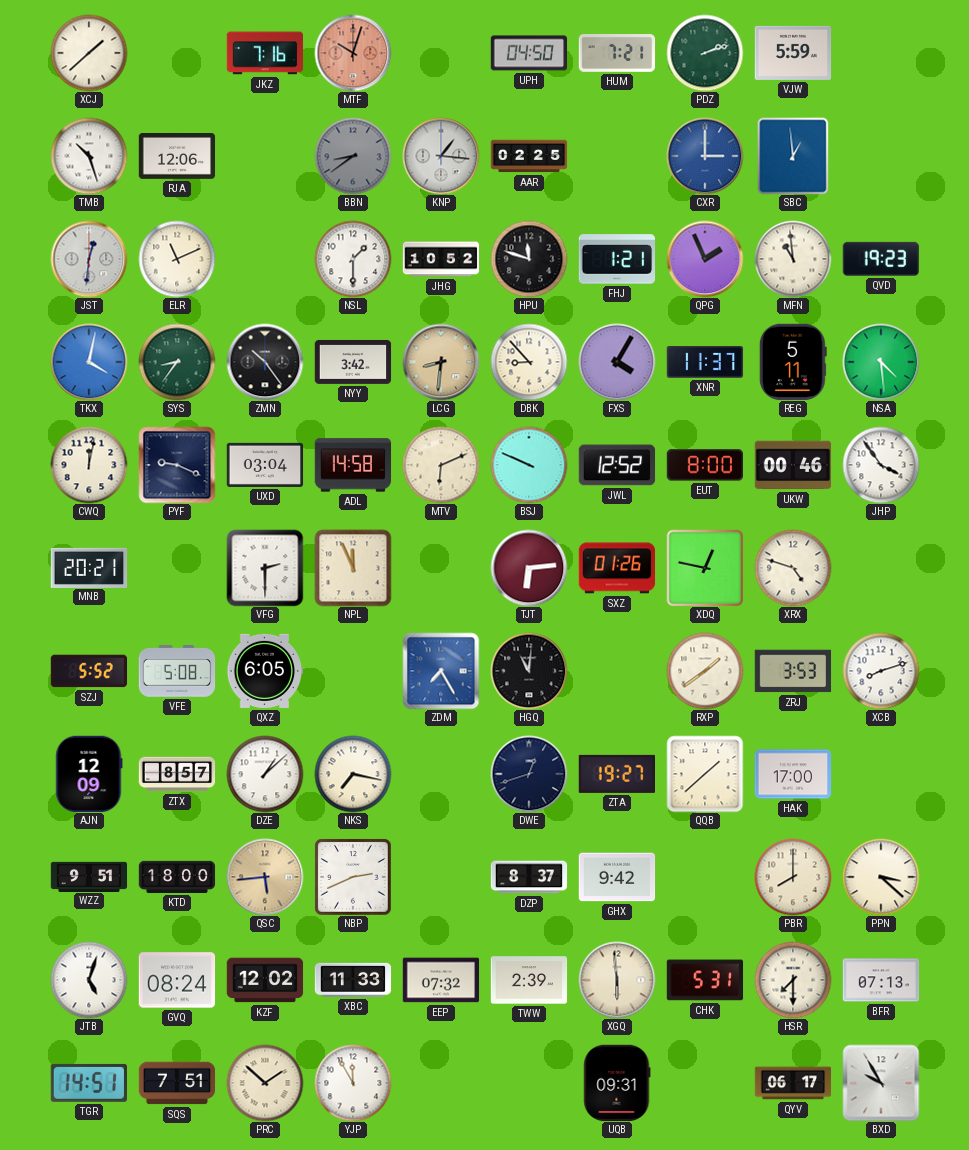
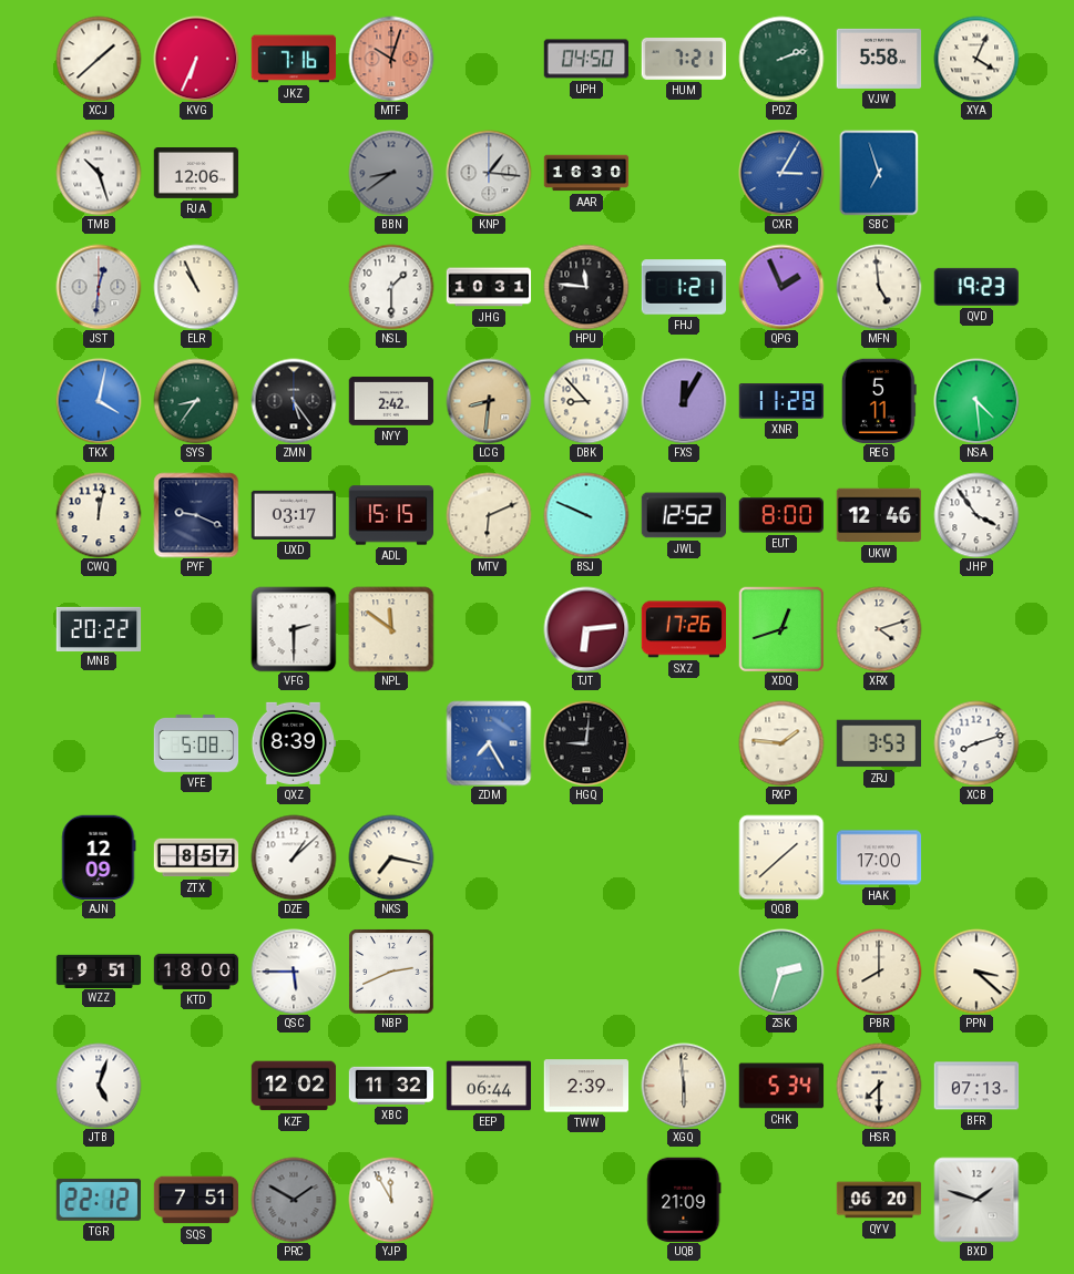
KVG: none -> 6:34 (196, 59)
VJW: 5:59 -> 5:58 (879, 59)
XYA: none -> 4:04 (976, 59)
AAR: 02:25 -> 16:30 (586, 173)
CXR: 3:00 -> 3:05 (781, 173)
SBC: 12:59 -> 6:57 (879, 173)
ELR: 11:11 -> 10:56 (196, 287)
JHG: 10:52 -> 10:31 (489, 287)
HPU: 11:48 -> 11:46 (586, 287)
MFN: 10:59 -> 4:59 (879, 287)
ZMN: 10:24 -> 5:24 (294, 401)
NYY: 3:42 -> 2:42 (391, 401)
FXS: 4:05 -> 12:05 (684, 401)
XNR: 11:37 -> 11:28 (781, 402)
UXD: 03:04 -> 03:17 (294, 515)
ADL: 14:58 -> 15:15 (391, 515)
UKW: 00:46 -> 12:46 (879, 515)
MNB: 20:21 -> 20:22 (99, 628)
NPL: 11:56 -> 11:51 (391, 629)
SXZ: 01:26 -> 17:26 (684, 629)
XDQ: 12:47 -> 12:42 (781, 629)
XRX: 4:48 -> 4:12 (879, 629)
SZJ: 5:52 -> none (89, 671)
QXZ: 6:05 -> 8:39 (294, 743)
HGQ: 11:01 -> 9:01 (586, 743)
RXP: 1:39 -> 1:46 (781, 743)
DWE: 12:42 -> none (529, 774)
ZTA: 19:27 -> none (616, 774)
QSC: 5:44 -> 5:45 (294, 972)
QSC dial: champagne -> white (294, 972)
DZP: 8:37 -> none (529, 877)
GHX: 9:42 -> none (617, 877)
ZSK: none -> 2:33 (781, 972)
GVQ: 08:24 -> none (177, 980)
XBC: 11:33 -> 11:32 (391, 1086)
EEP: 07:32 -> 06:44 (489, 1086)
CHK: 5:31 -> 5:34 (781, 1086)
TGR: 14:51 -> 22:12 (98, 1200)
PRC: 1:52 -> 1:50 (294, 1200)
PRC dial: cream -> grey (294, 1200)
UQB: 09:31 -> 21:09 (684, 1200)
QYV: 06:17 -> 06:20 (879, 1200)
BXD: 9:55 -> 1:48 (976, 1200)
